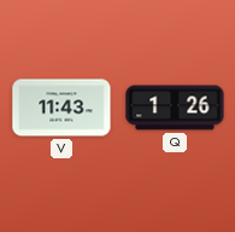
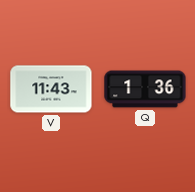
Q: 1:26 -> 1:36 (145, 89)
